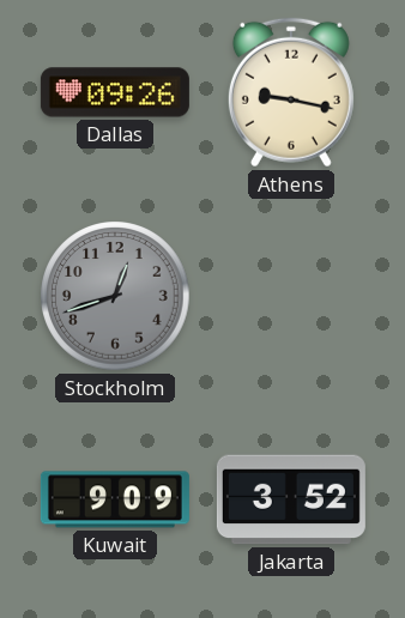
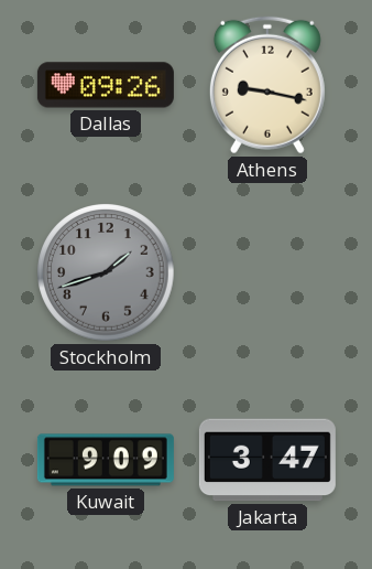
Stockholm: 12:42 -> 1:42 (106, 272)
Jakarta: 3:52 -> 3:47 (267, 460)
